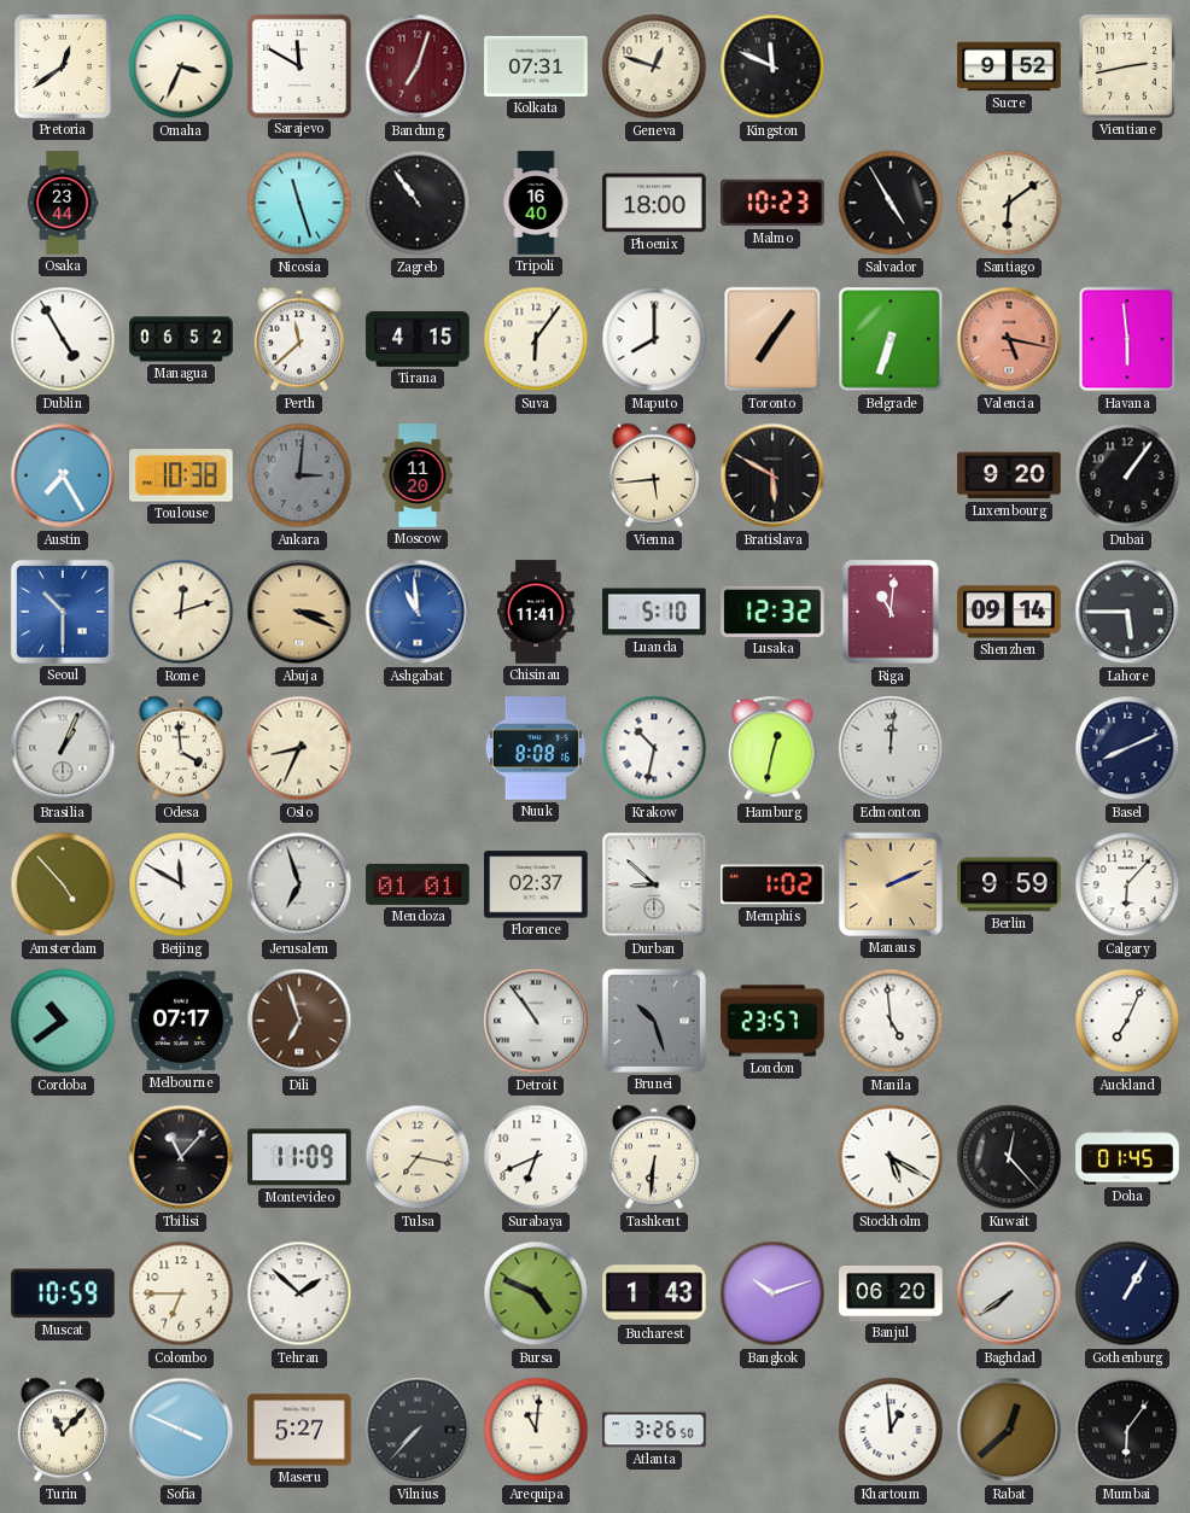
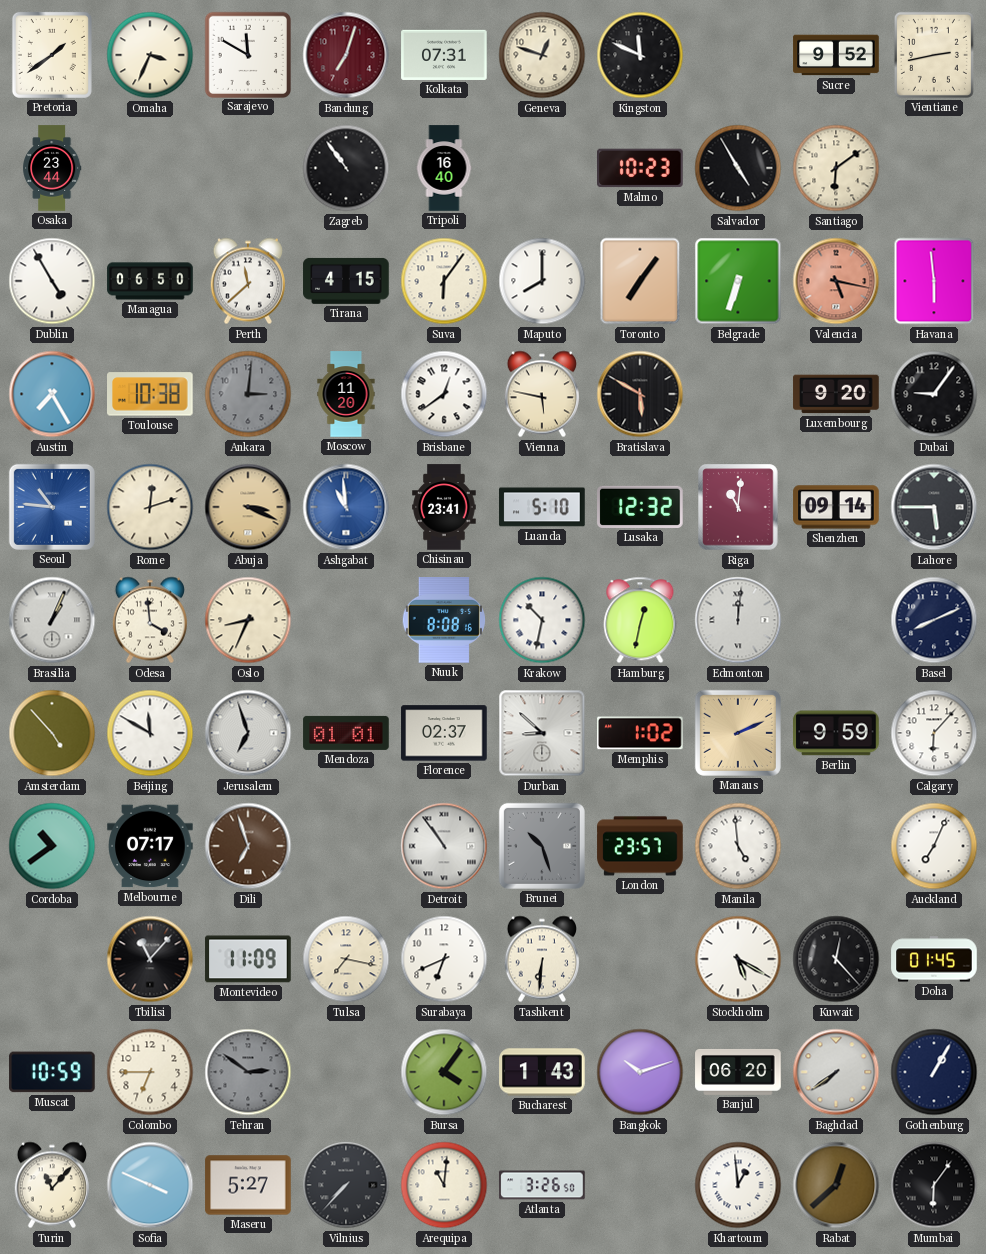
Pretoria: 12:39 -> 1:39 (52, 55)
Nicosia: 11:27 -> none (299, 203)
Phoenix: 18:00 -> none (654, 203)
Managua: 06:52 -> 06:50 (150, 281)
Brisbane: none -> 12:39 (444, 394)
Vienna: 5:44 -> 5:47 (542, 394)
Dubai: 1:06 -> 9:06 (934, 394)
Seoul: 10:30 -> 10:46 (52, 507)
Chisinau: 11:41 -> 23:41 (444, 507)
Tehran: 1:52 -> 2:51 (248, 1072)
Tehran dial: white -> grey (248, 1072)
Bursa: 4:49 -> 4:06 (444, 1072)
